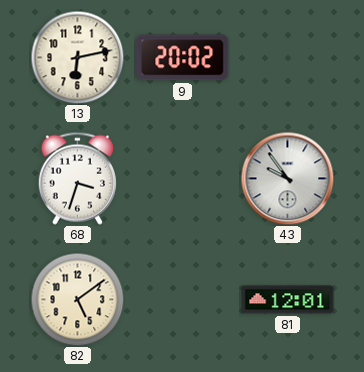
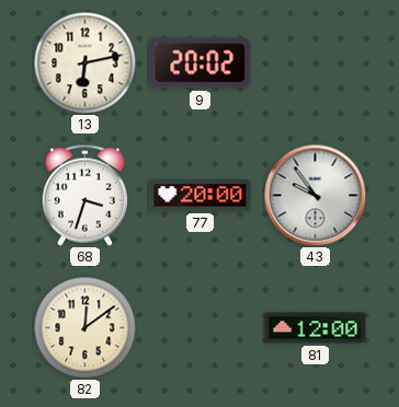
77: none -> 20:00 (201, 196)
82: 5:09 -> 12:09 (84, 327)
81: 12:01 -> 12:00 (316, 328)
